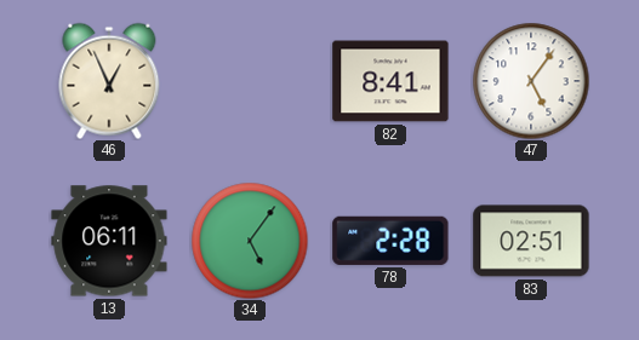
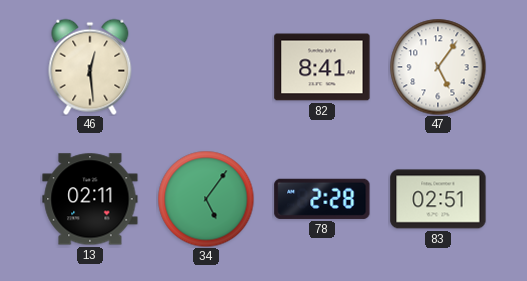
46: 12:56 -> 12:29 (90, 67)
13: 06:11 -> 02:11 (90, 199)
